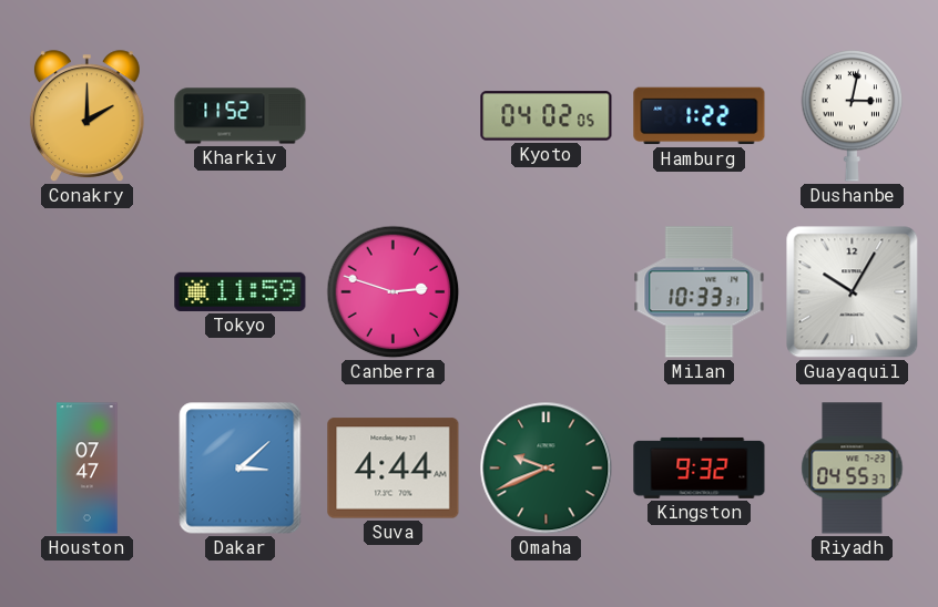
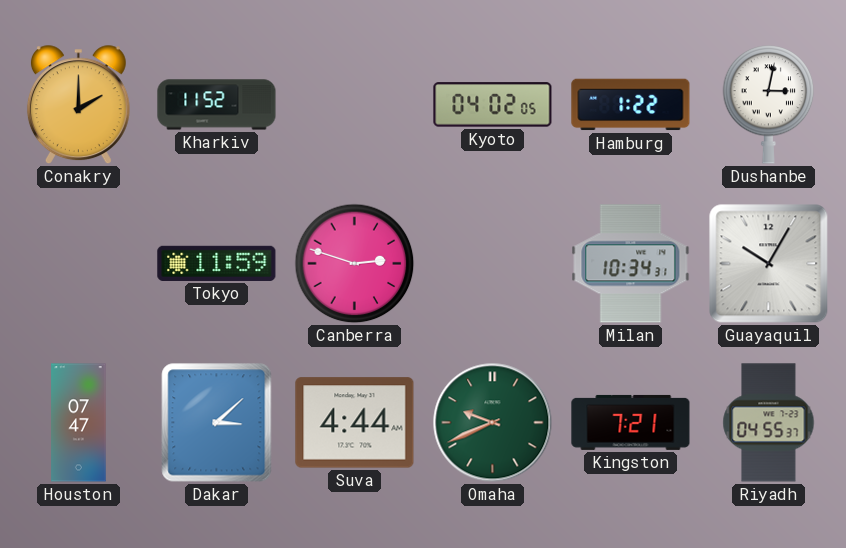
Milan: 10:33 -> 10:34 (631, 264)
Kingston: 9:32 -> 7:21 (631, 422)
